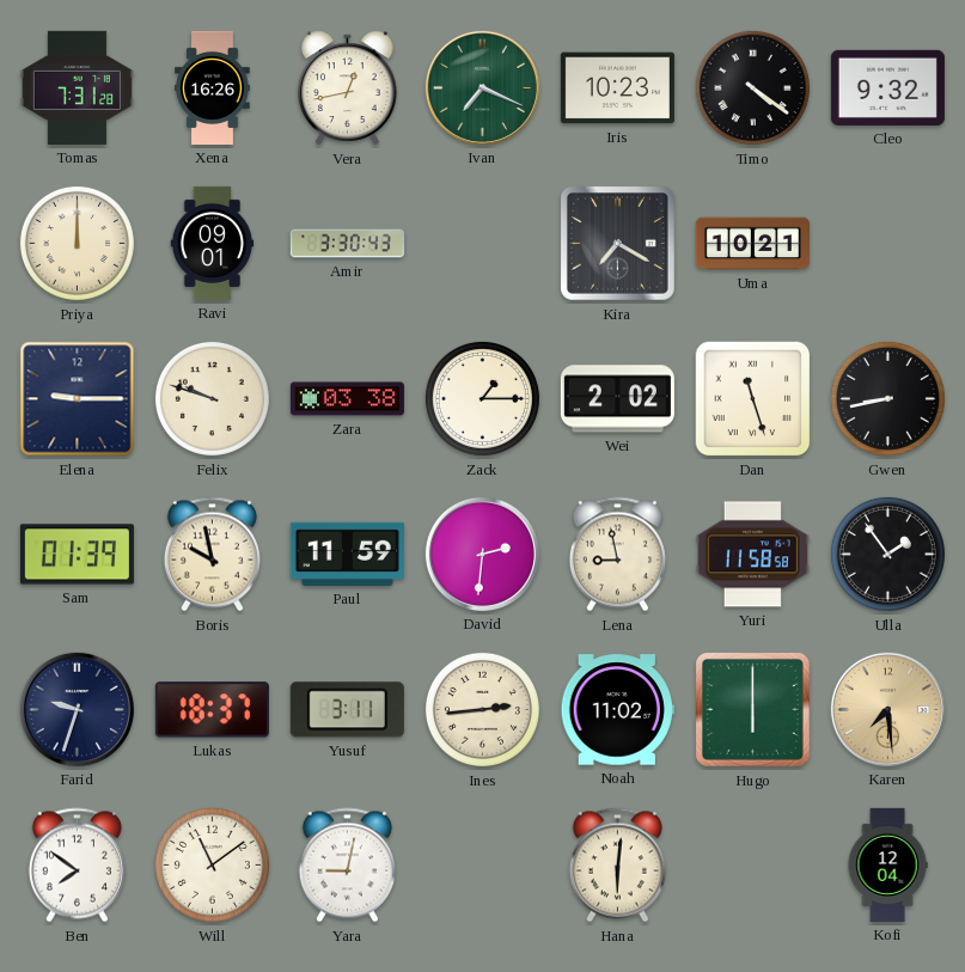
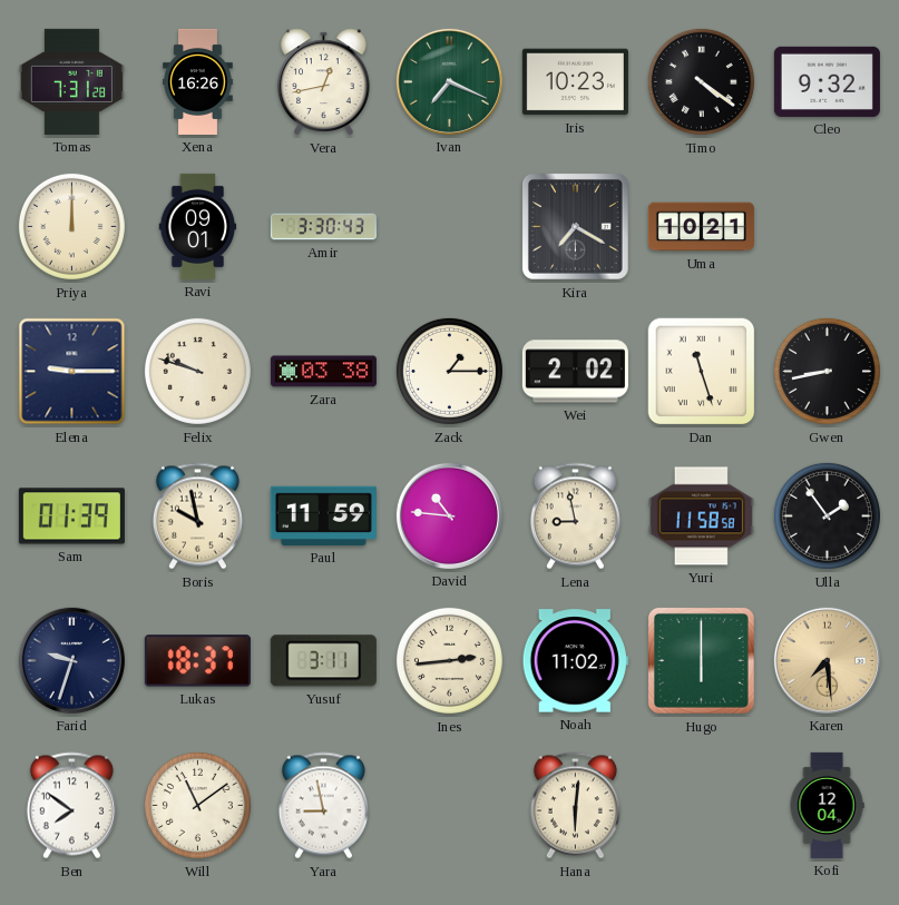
David: 2:31 -> 10:46 (449, 515)
Yara: 9:02 -> 8:58 (323, 806)
